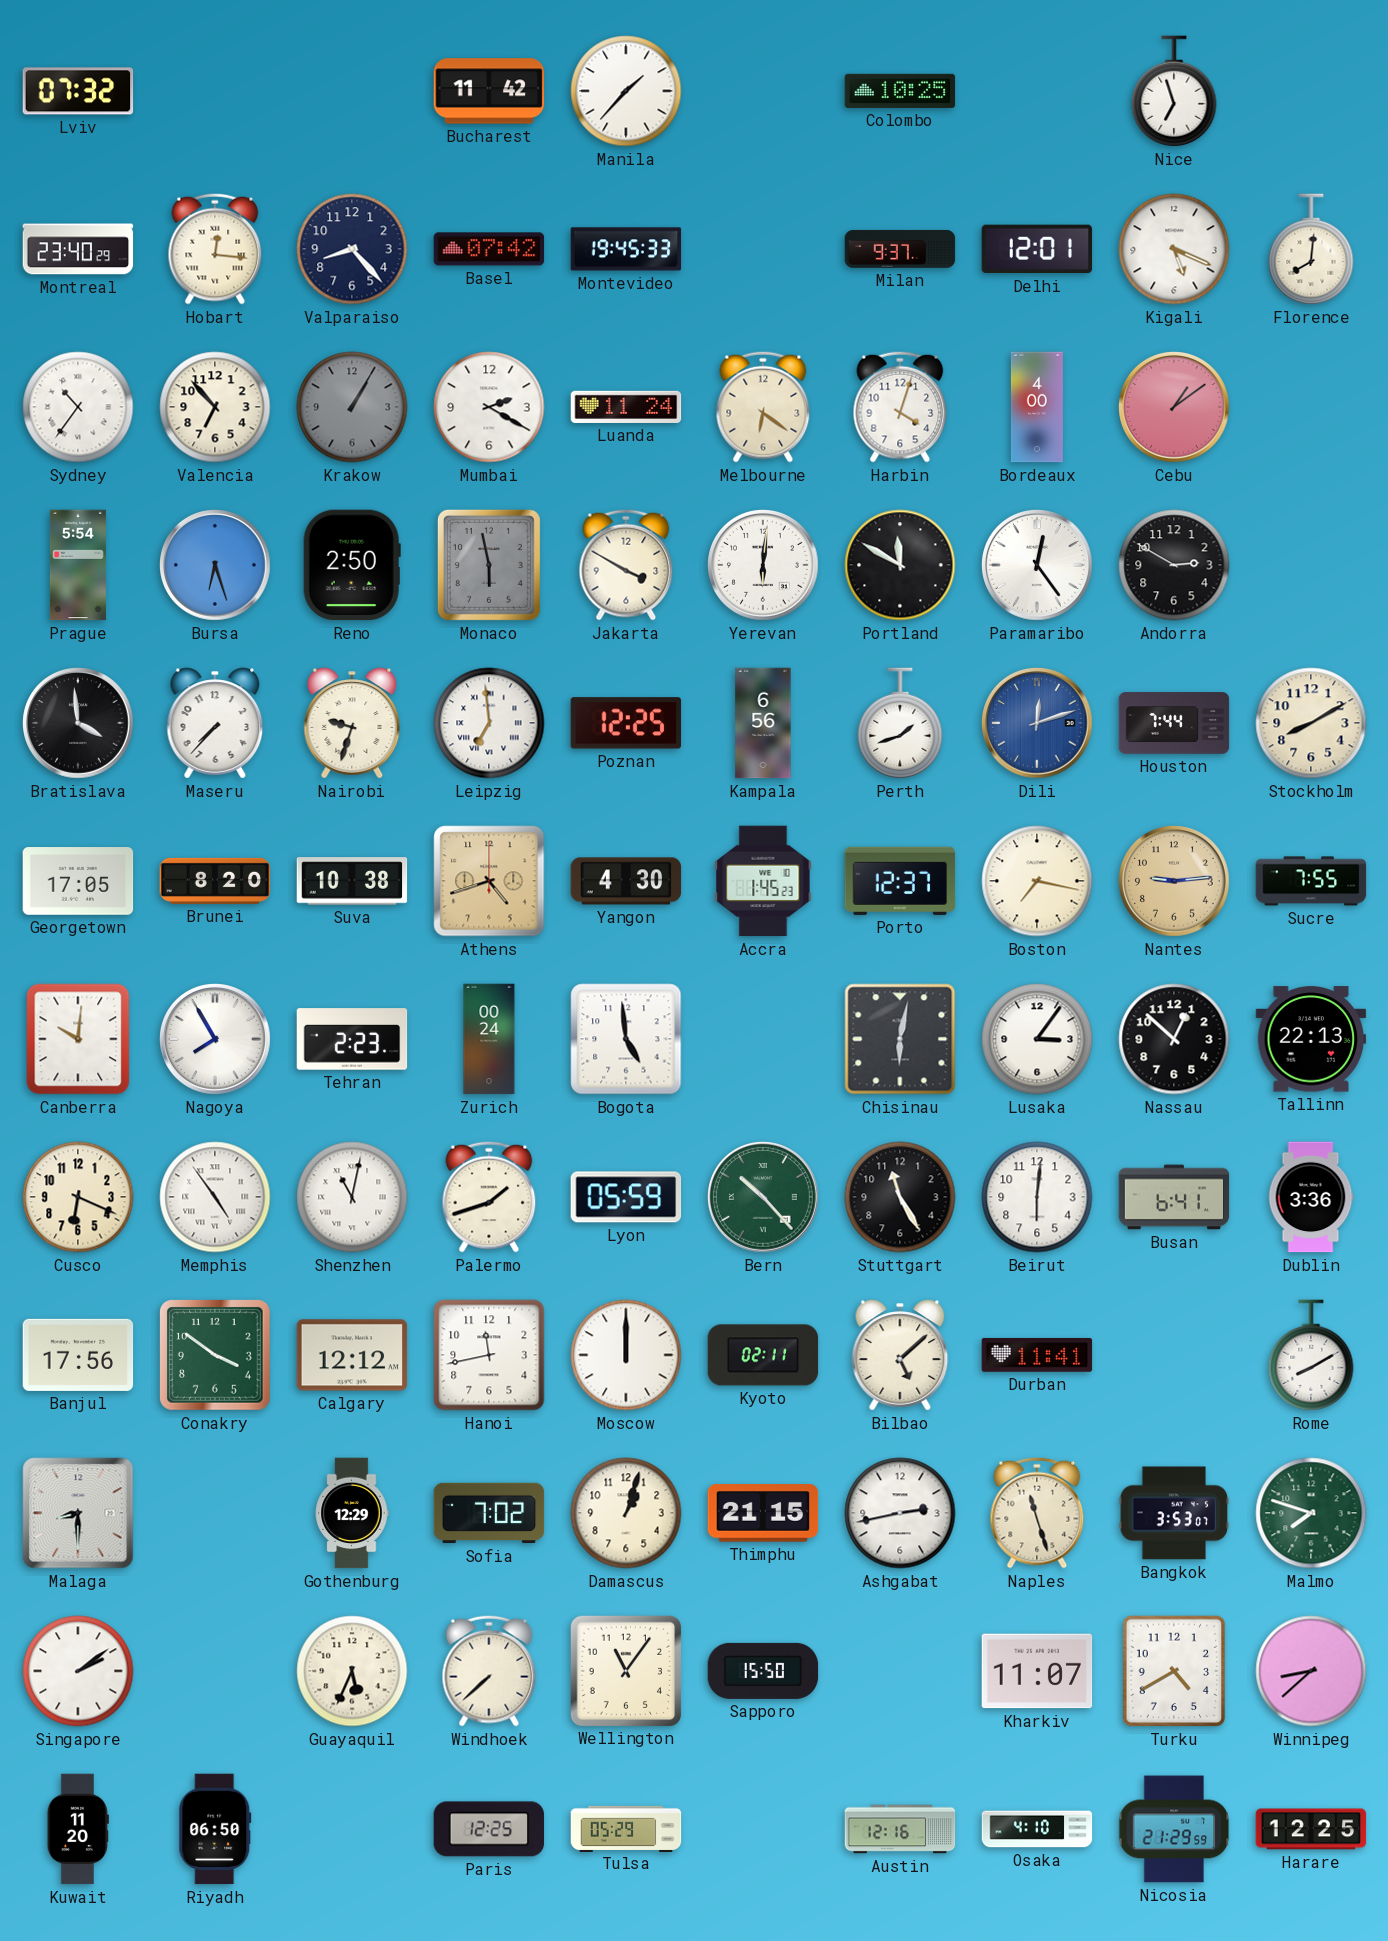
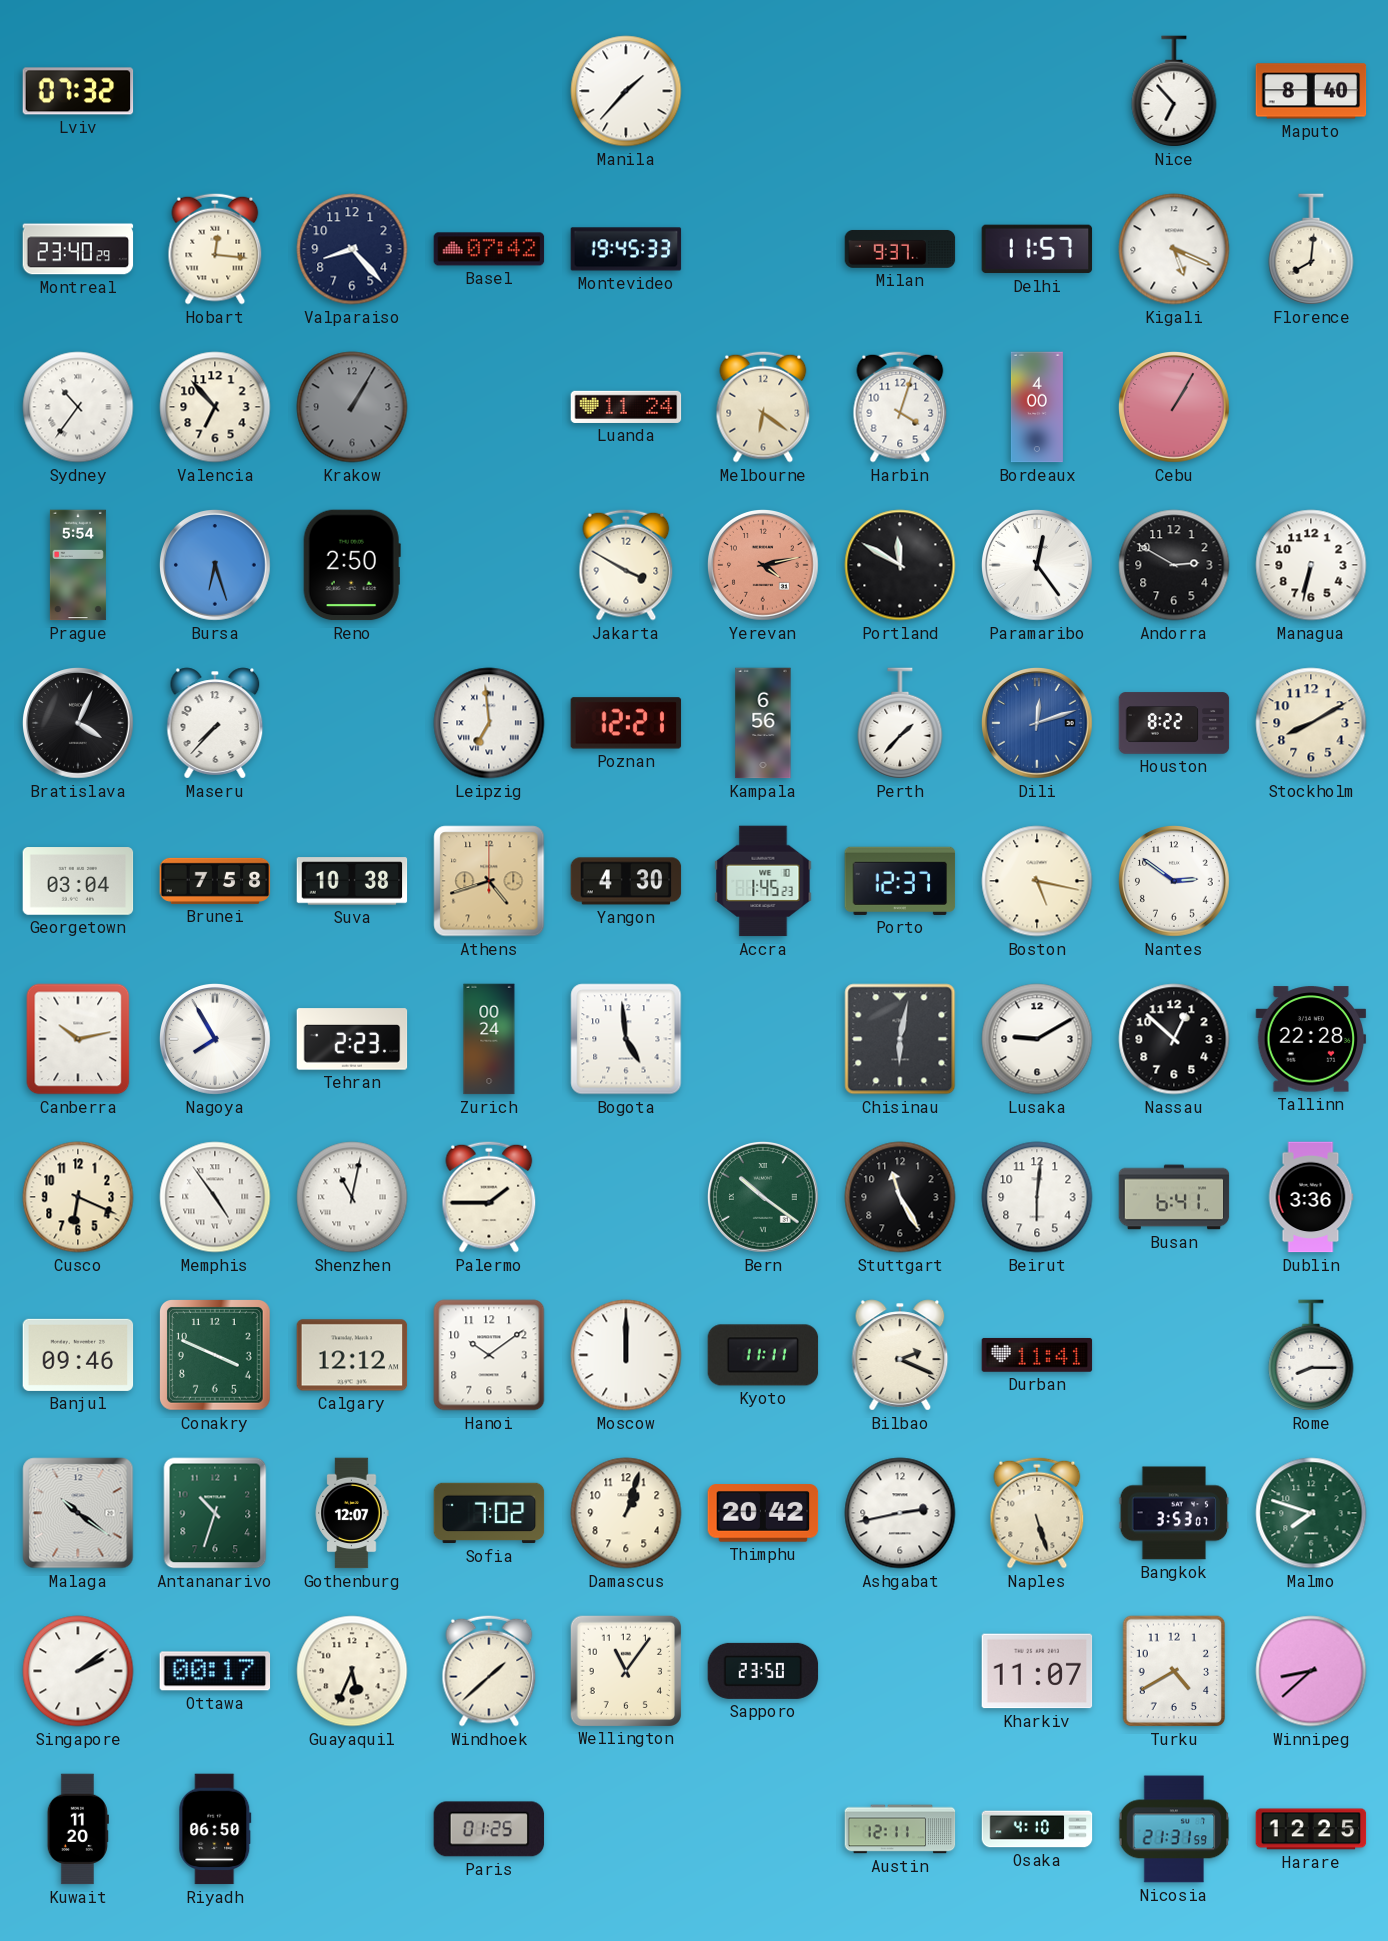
Bucharest: 11:42 -> none (489, 91)
Colombo: 10:25 -> none (900, 91)
Nice: 6:57 -> 6:53 (1174, 91)
Maputo: none -> 8:40 (1311, 91)
Delhi: 12:01 -> 11:57 (1037, 249)
Mumbai: 2:20 -> none (489, 407)
Cebu: 1:09 -> 1:05 (1175, 408)
Monaco: 5:58 -> none (489, 565)
Yerevan: 6:01 -> 4:13 (764, 566)
Yerevan dial: white -> salmon (764, 566)
Managua: none -> 6:32 (1311, 565)
Bratislava: 3:59 -> 4:04 (79, 724)
Nairobi: 9:33 -> none (352, 723)
Poznan: 12:25 -> 12:21 (626, 723)
Perth: 1:42 -> 1:37 (900, 723)
Houston: 7:44 -> 8:22 (1174, 723)
Georgetown: 17:05 -> 03:04 (78, 881)
Brunei: 8:20 -> 7:58 (215, 881)
Boston: 7:17 -> 5:17 (1037, 881)
Nantes: 9:14 -> 2:51 (1175, 882)
Nantes dial: champagne -> white (1175, 882)
Sucre: 7:55 -> none (1311, 881)
Canberra: 10:01 -> 10:13 (78, 1039)
Lusaka: 3:06 -> 9:10 (1037, 1039)
Tallinn: 22:13 -> 22:28 (1311, 1039)
Palermo: 1:42 -> 1:45 (489, 1197)
Lyon: 05:59 -> none (626, 1197)
Bern: 10:23 -> 10:21 (764, 1198)
Banjul: 17:56 -> 09:46 (78, 1355)
Conakry: 3:51 -> 3:49 (216, 1356)
Hanoi: 11:43 -> 10:09 (489, 1355)
Kyoto: 02:11 -> 11:11 (763, 1355)
Bilbao: 5:08 -> 2:19 (900, 1355)
Rome: 8:10 -> 8:15 (1311, 1355)
Malaga: 8:30 -> 10:21 (78, 1513)
Antananarivo: none -> 10:33 (215, 1513)
Gothenburg: 12:29 -> 12:07 (352, 1513)
Thimphu: 21:15 -> 20:42 (763, 1513)
Naples: 11:27 -> 5:27 (1037, 1513)
Ottawa: none -> 00:17 (215, 1671)
Windhoek: 7:38 -> 1:38 (489, 1671)
Sapporo: 15:50 -> 23:50 (763, 1671)
Paris: 12:25 -> 01:25 (489, 1829)
Tulsa: 05:29 -> none (626, 1828)
Austin: 12:16 -> 12:11 (900, 1829)
Nicosia: 21:29 -> 21:31 (1174, 1829)
